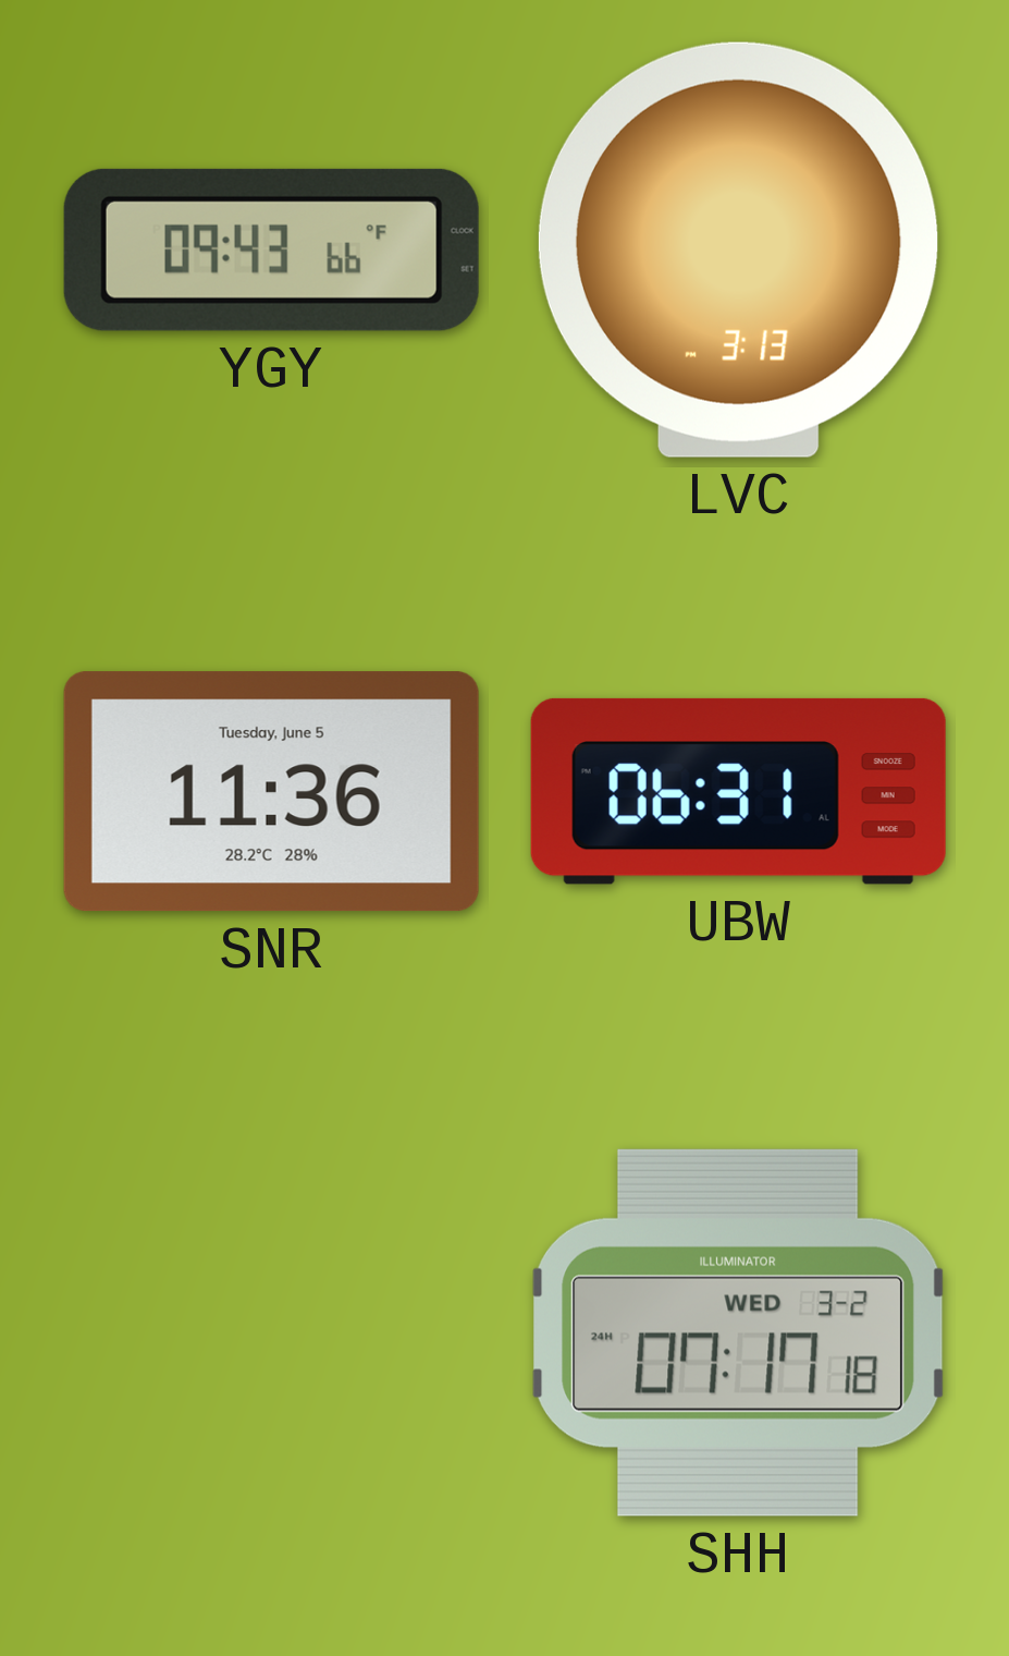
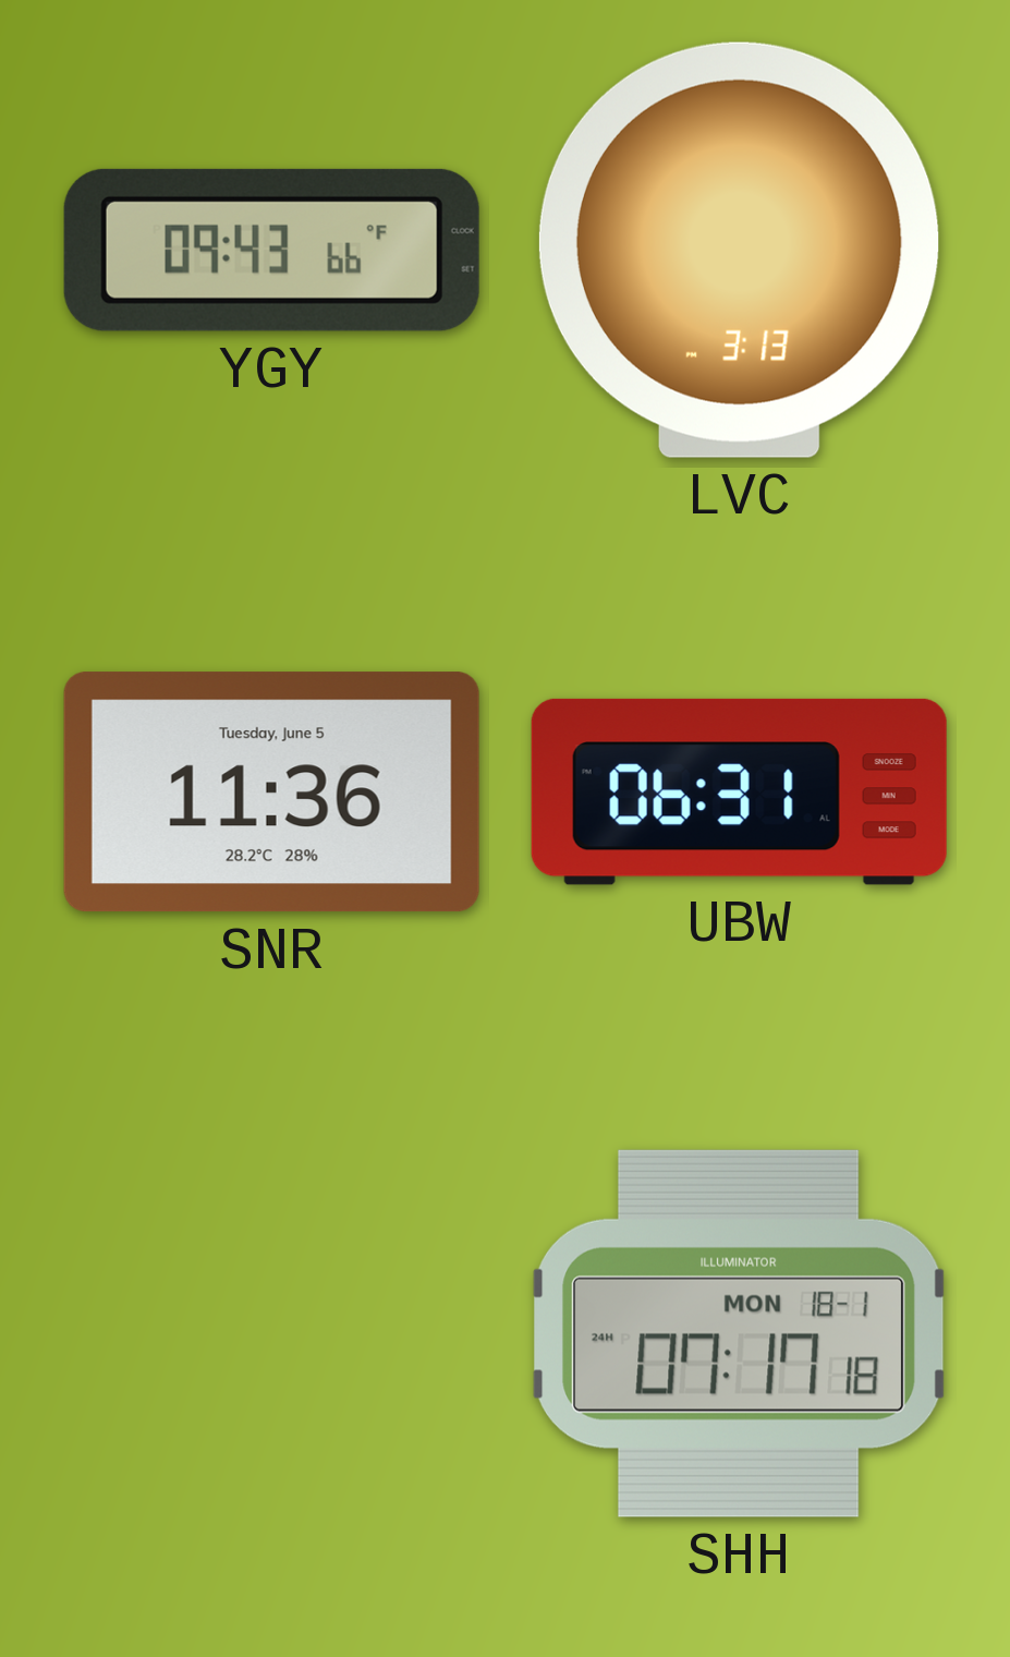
SHH date: WED 3-2 -> MON 18-1 (740, 1333)
